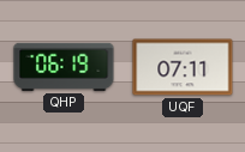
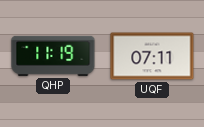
QHP: 06:19 -> 11:19 (53, 56)
